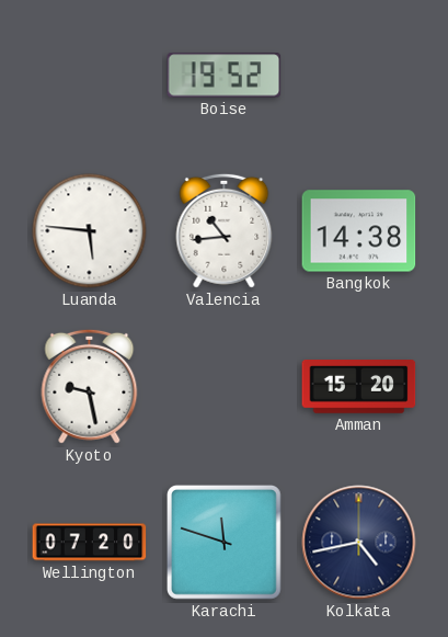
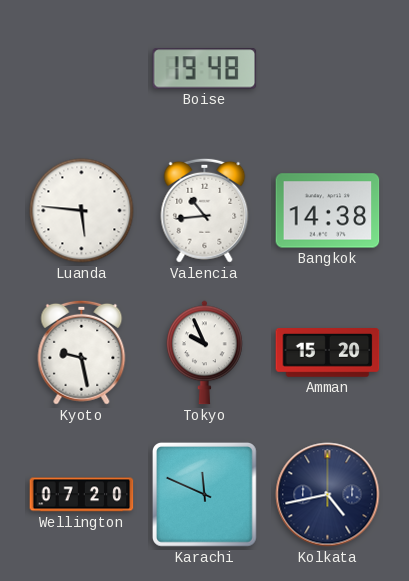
Boise: 19:52 -> 19:48 (205, 69)
Tokyo: none -> 9:56 (205, 353)
Karachi: 11:48 -> 11:49 (205, 495)
